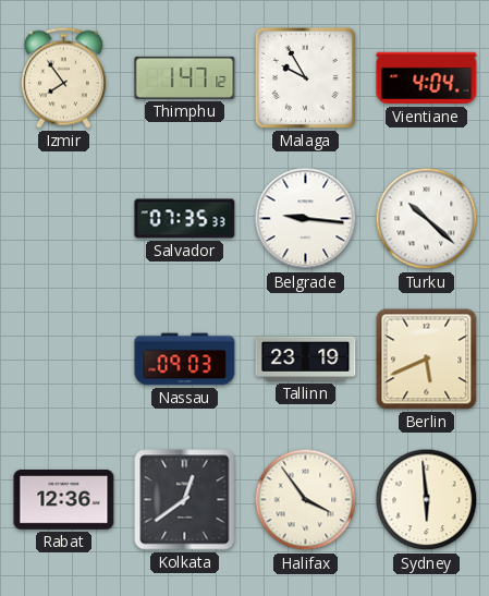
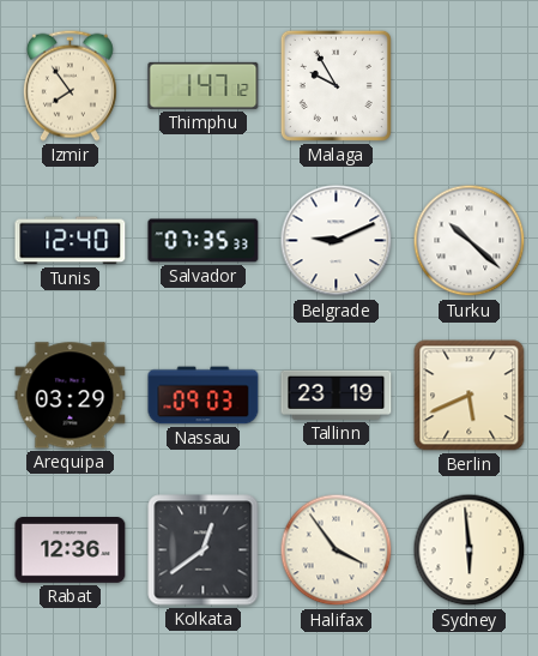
Vientiane: 4:04 -> none (427, 78)
Tunis: none -> 12:40 (71, 241)
Belgrade: 9:16 -> 9:11 (337, 241)
Arequipa: none -> 03:29 (71, 396)
